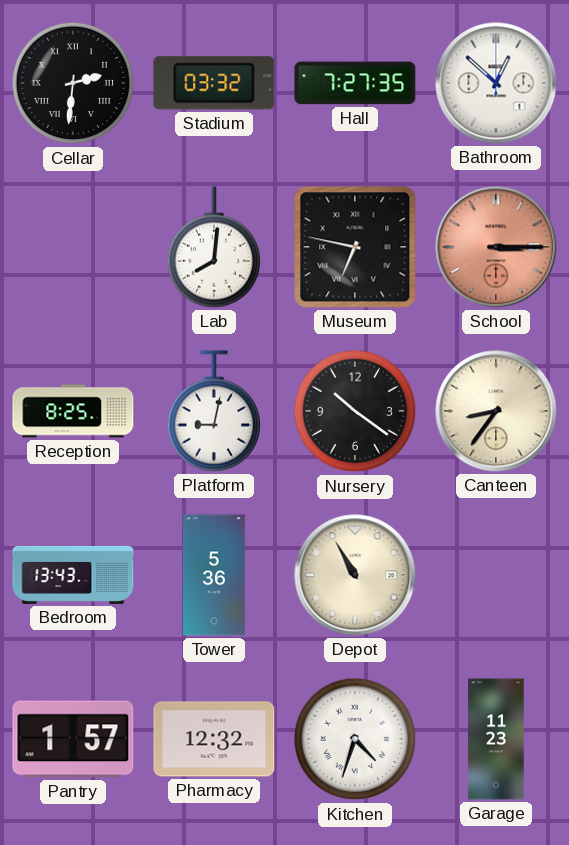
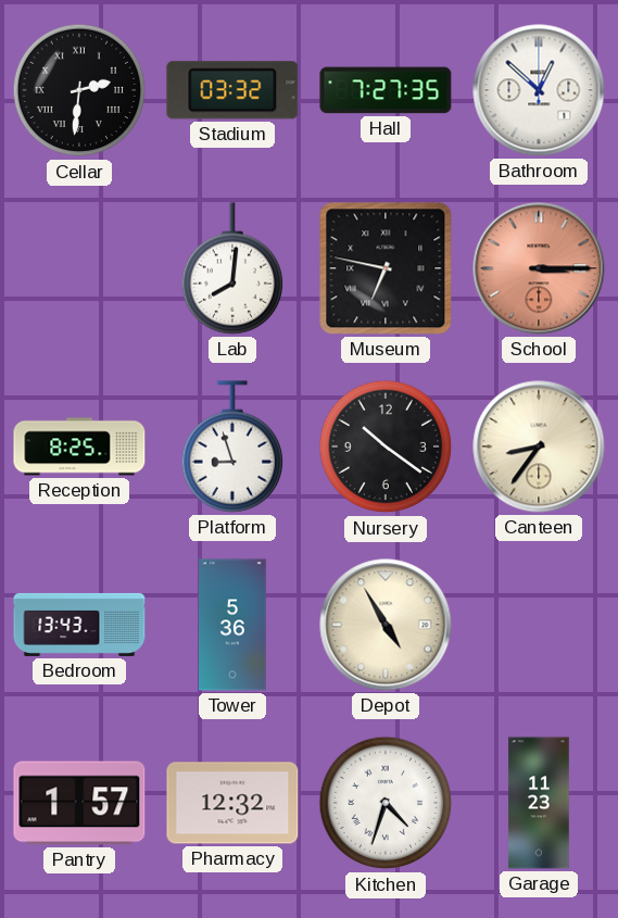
Platform: 9:02 -> 8:57 (231, 447)
Depot: 10:55 -> 4:55 (386, 625)
